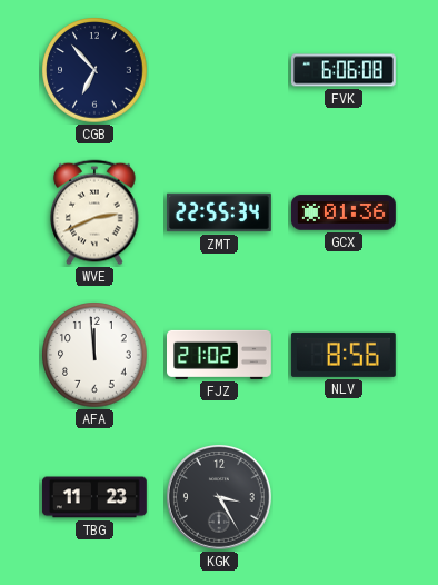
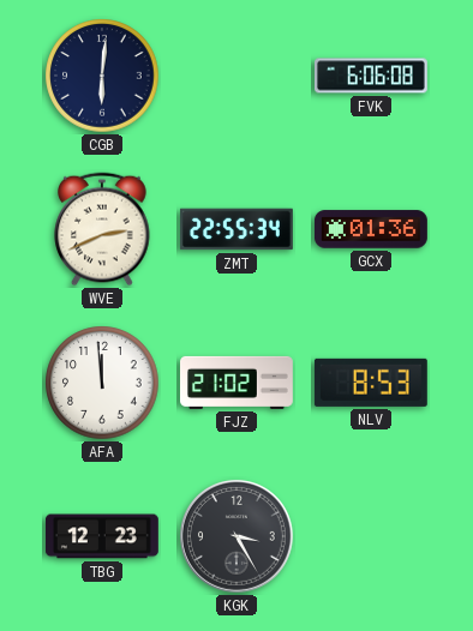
CGB: 6:53 -> 6:01 (102, 76)
NLV: 8:56 -> 8:53 (371, 383)
TBG: 11:23 -> 12:23 (102, 536)
